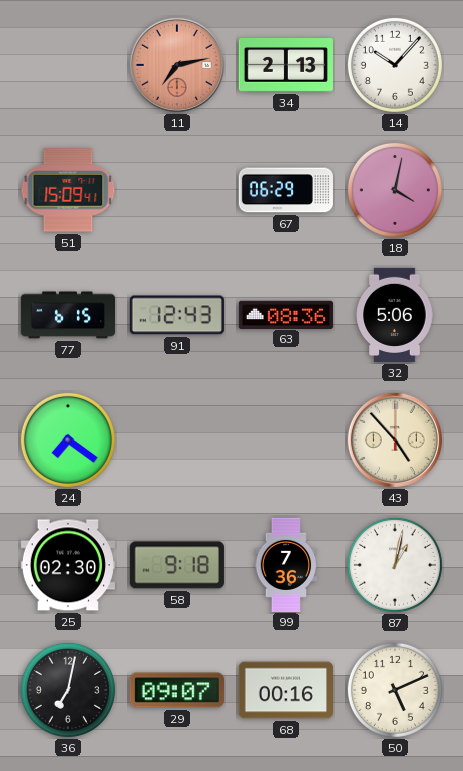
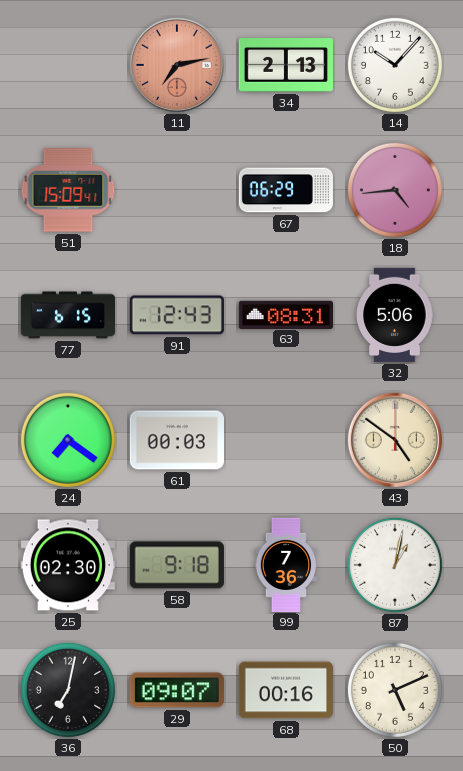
18: 4:02 -> 4:44 (395, 190)
63: 08:36 -> 08:31 (286, 314)
61: none -> 00:03 (177, 440)
43: 4:53 -> 4:51 (395, 440)
